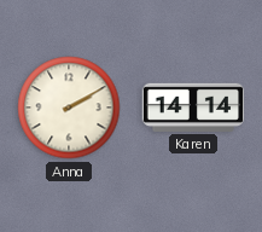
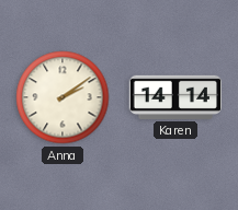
Anna: 2:10 -> 2:09 (63, 97)
